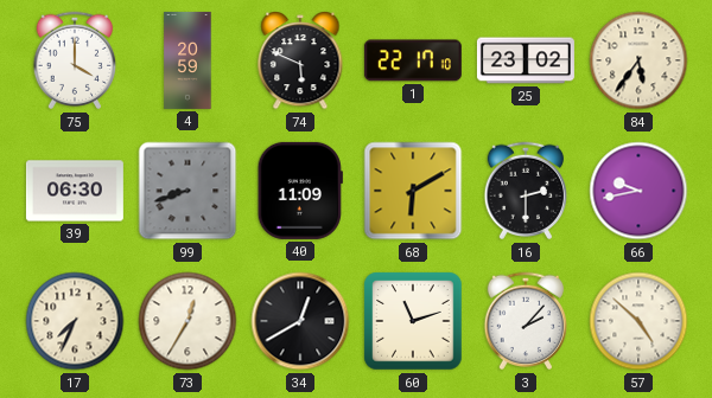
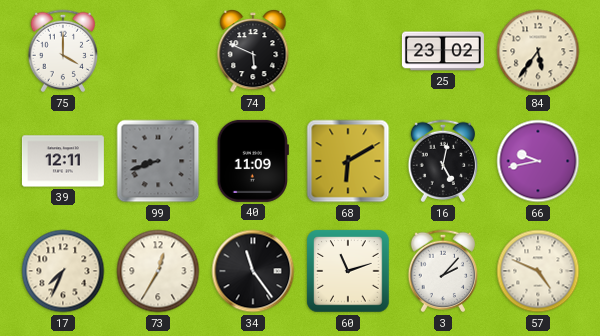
4: 20:59 -> none (187, 60)
1: 22:17 -> none (413, 60)
39: 06:30 -> 12:11 (63, 161)
16: 2:30 -> 5:02 (443, 161)
34: 12:40 -> 11:24 (253, 271)
57: 4:52 -> 4:49 (538, 271)
